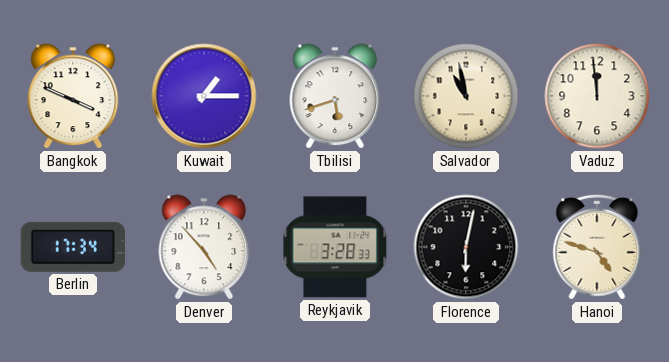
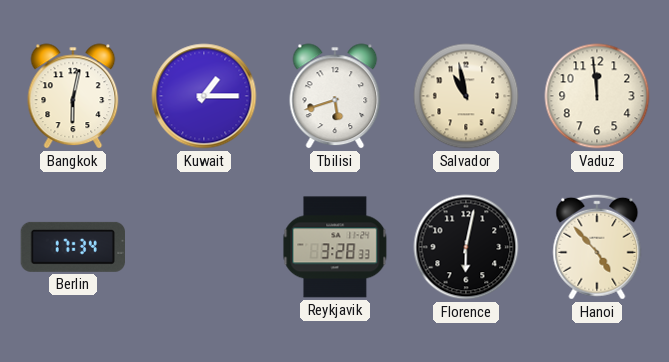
Bangkok: 3:49 -> 6:02 (73, 96)
Denver: 4:53 -> none (204, 247)
Hanoi: 4:48 -> 4:53 (597, 247)
